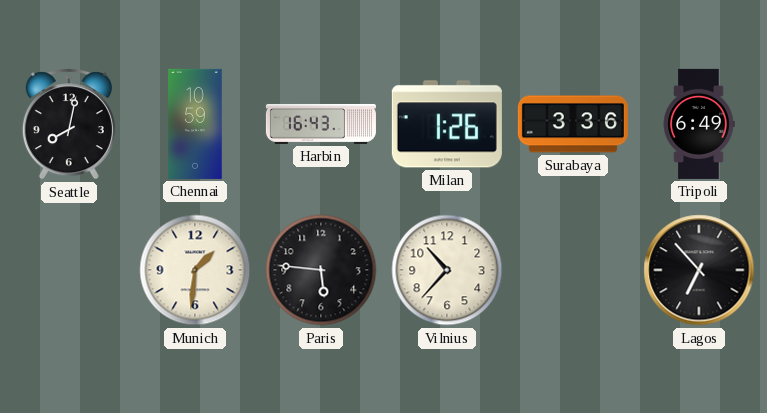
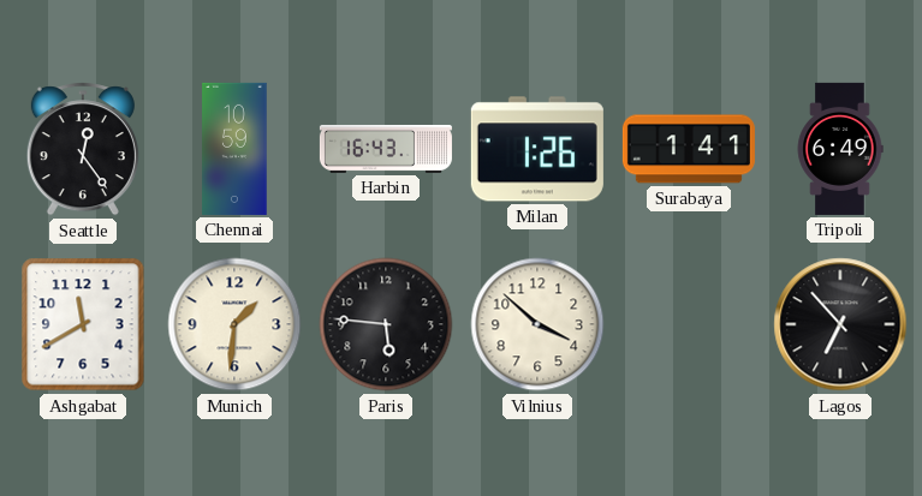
Seattle: 8:02 -> 12:24 (83, 149)
Surabaya: 3:36 -> 1:41 (689, 149)
Ashgabat: none -> 11:40 (83, 324)
Vilnius: 10:37 -> 3:52 (537, 324)
